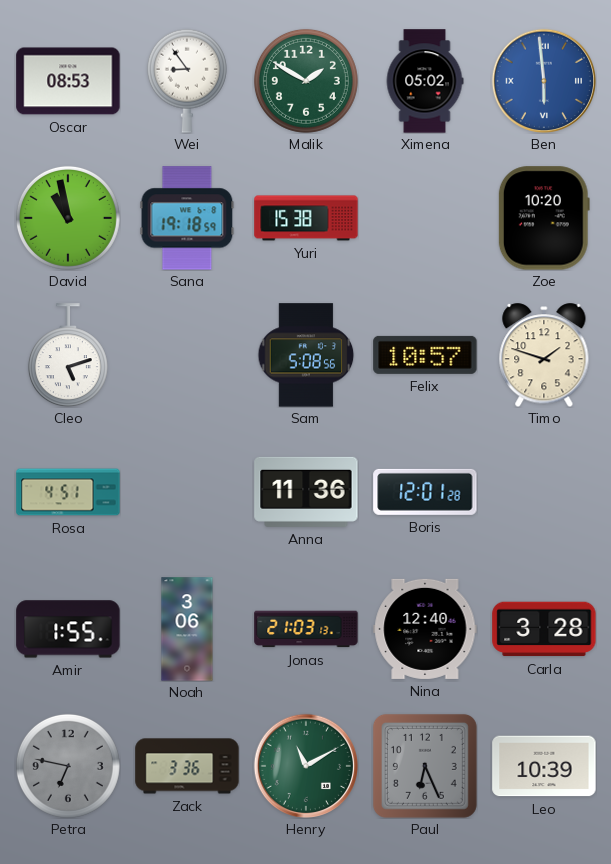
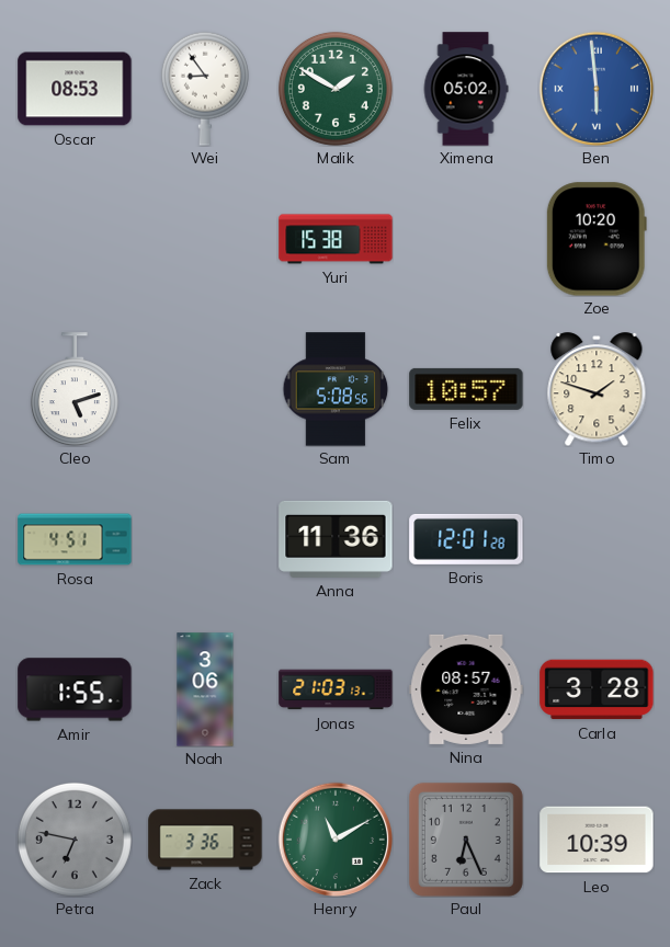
David: 10:58 -> none (68, 218)
Sana: 19:18 -> none (187, 218)
Nina: 12:40 -> 08:57 (466, 689)
